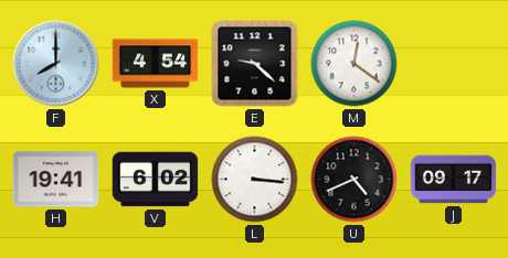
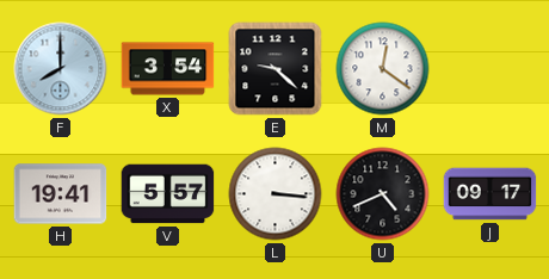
X: 4:54 -> 3:54 (168, 69)
V: 6:02 -> 5:57 (168, 194)
